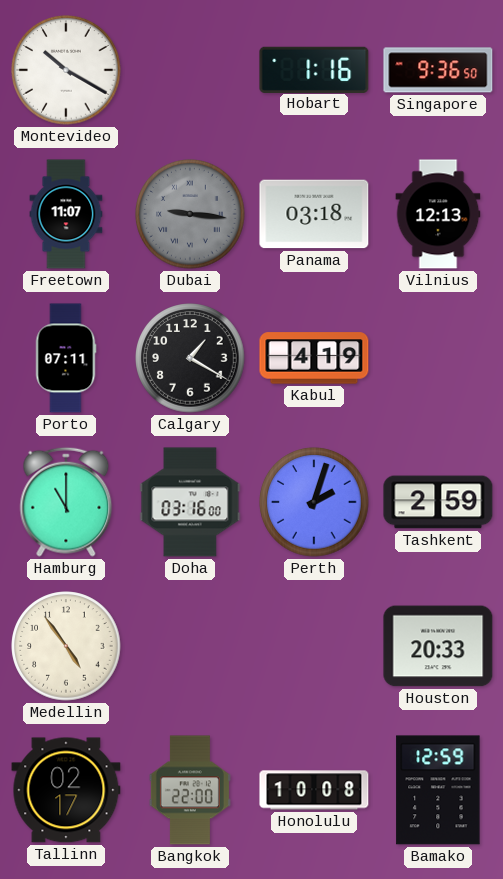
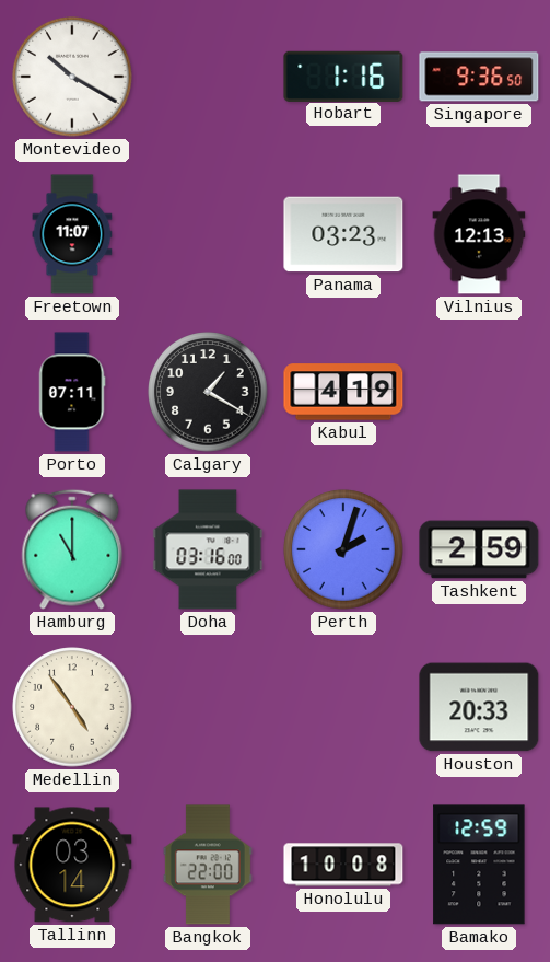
Dubai: 9:16 -> none (190, 214)
Panama: 03:18 -> 03:23 (343, 234)
Tallinn: 02:17 -> 03:14 (72, 865)
